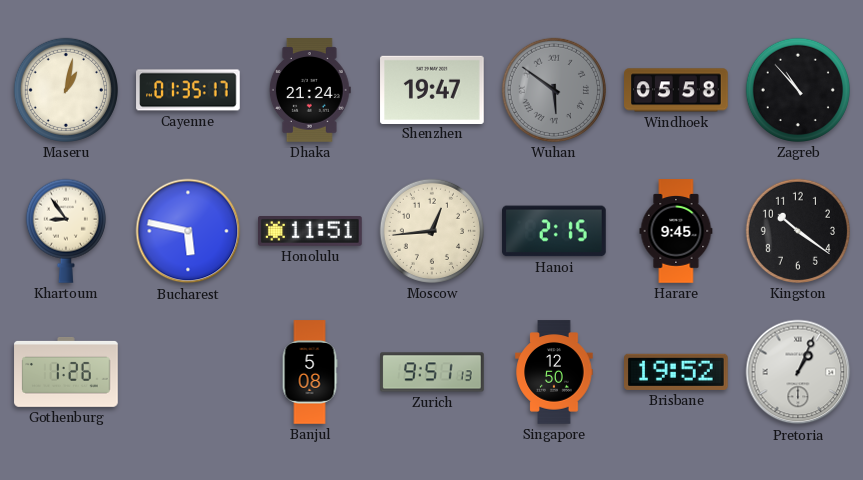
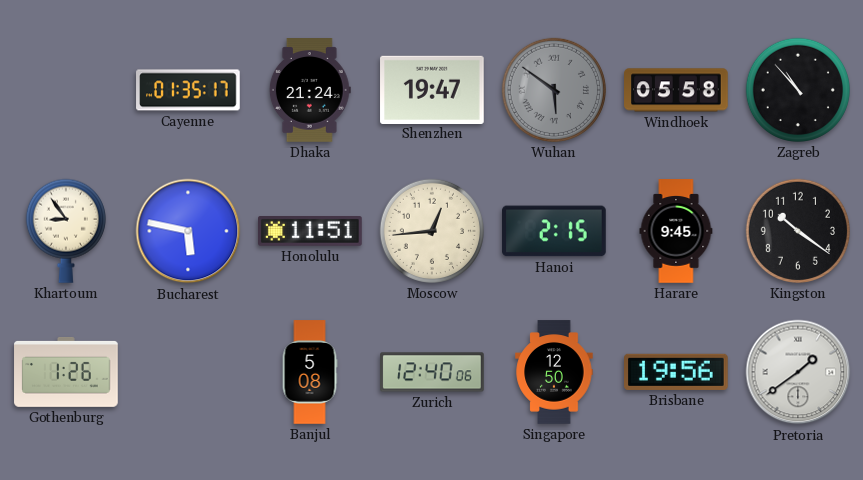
Maseru: 1:02 -> none (66, 90)
Zurich: 9:51 -> 12:40 (432, 372)
Brisbane: 19:52 -> 19:56 (677, 372)
Pretoria: 1:04 -> 1:39 (798, 372)
